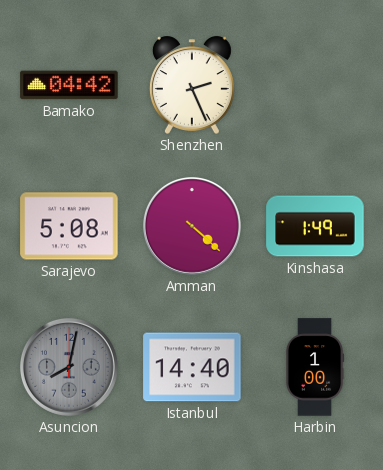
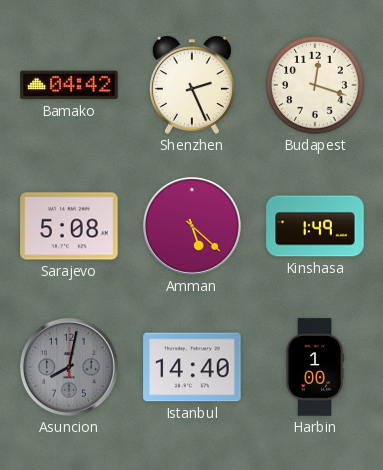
Budapest: none -> 12:18 (315, 85)
Amman: 4:22 -> 5:22 (192, 226)
